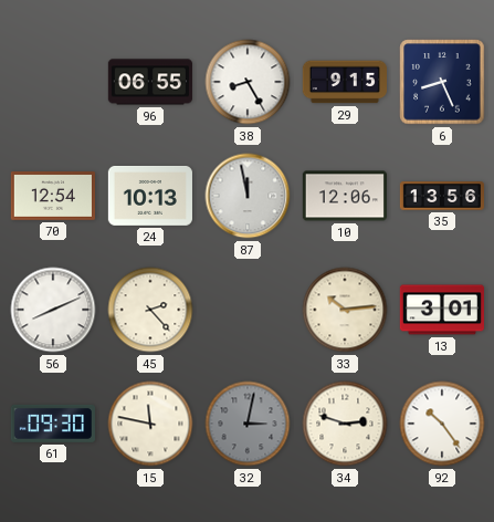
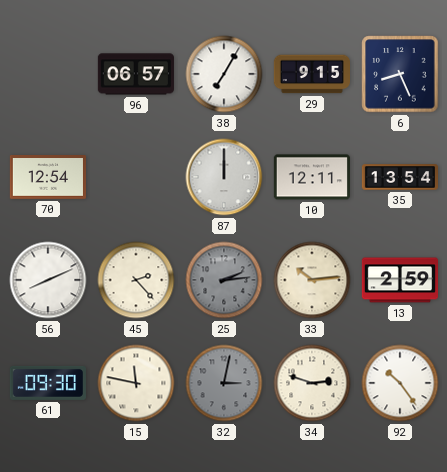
96: 06:55 -> 06:57 (136, 74)
38: 8:25 -> 7:05 (224, 74)
24: 10:13 -> none (150, 196)
87: 11:58 -> 12:00 (224, 177)
10: 12:06 -> 12:11 (312, 177)
35: 13:56 -> 13:54 (399, 177)
25: none -> 2:14 (224, 280)
13: 3:01 -> 2:59 (399, 280)
